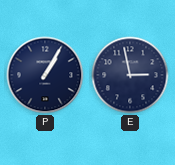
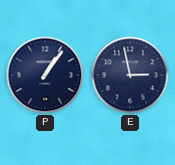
P: 1:05 -> 1:06 (45, 75)
